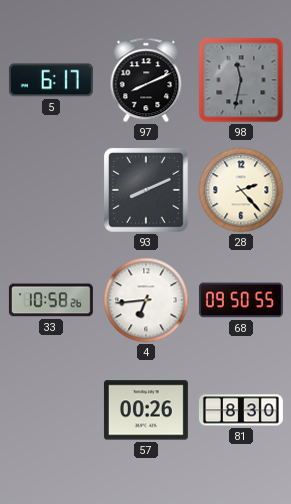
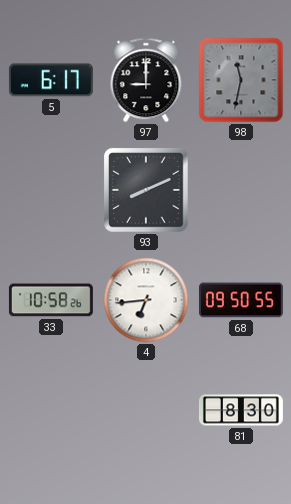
97: 8:11 -> 9:00 (146, 80)
28: 2:23 -> none (241, 190)
57: 00:26 -> none (146, 410)
